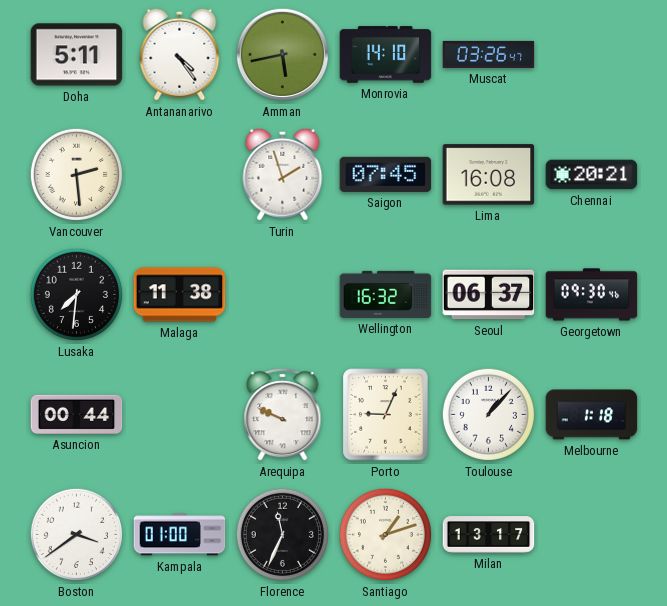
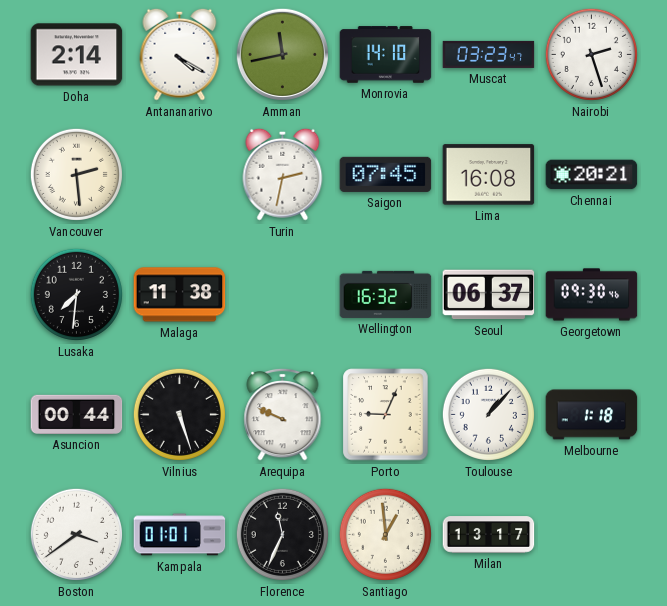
Doha: 5:11 -> 2:14 (77, 55)
Antananarivo: 4:24 -> 4:20 (180, 54)
Amman: 5:43 -> 11:43 (282, 54)
Muscat: 03:26 -> 03:23 (489, 54)
Nairobi: none -> 2:27 (591, 54)
Turin: 1:57 -> 2:32 (283, 174)
Vilnius: none -> 5:27 (179, 414)
Kampala: 01:00 -> 01:01 (180, 535)
Santiago: 1:12 -> 12:59 (385, 534)
